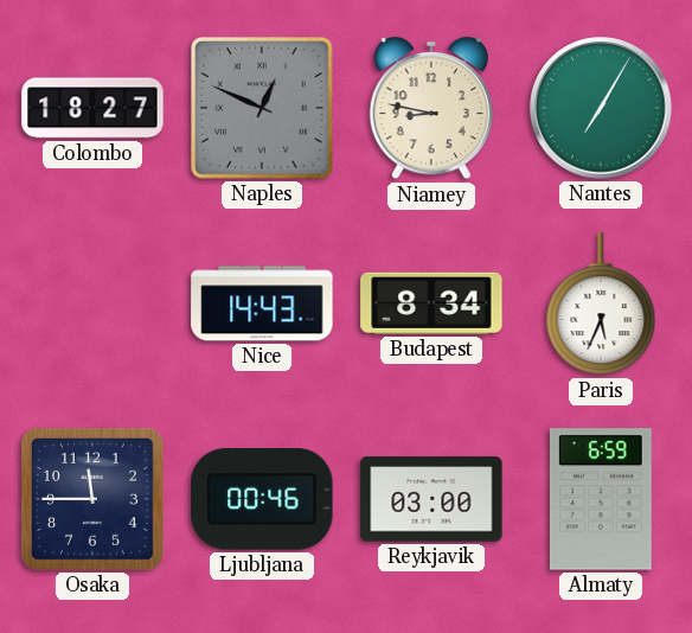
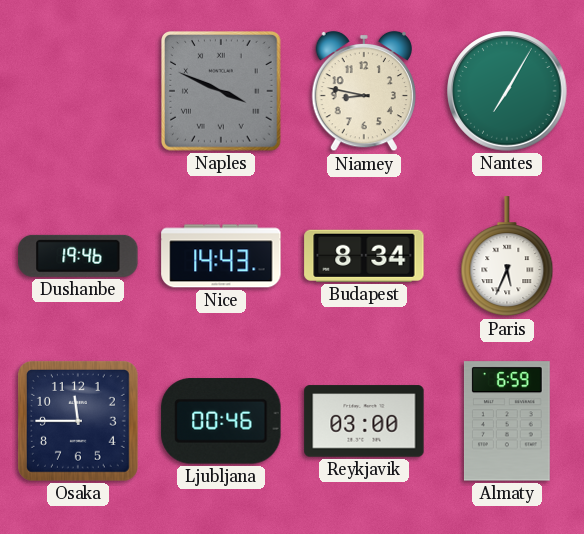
Colombo: 18:27 -> none (92, 108)
Naples: 12:49 -> 3:49 (222, 92)
Dushanbe: none -> 19:46 (78, 256)
